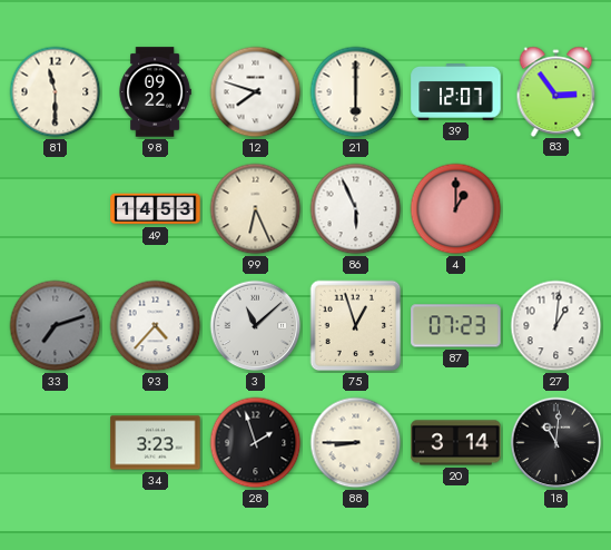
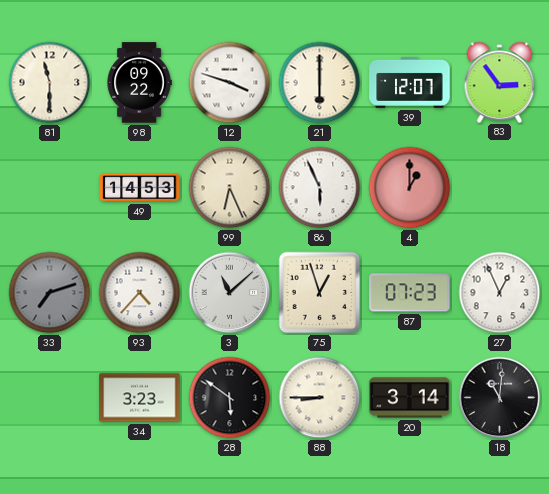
12: 7:48 -> 3:48 (230, 83)
27: 1:01 -> 12:56 (500, 293)
28: 1:57 -> 5:51 (230, 398)
